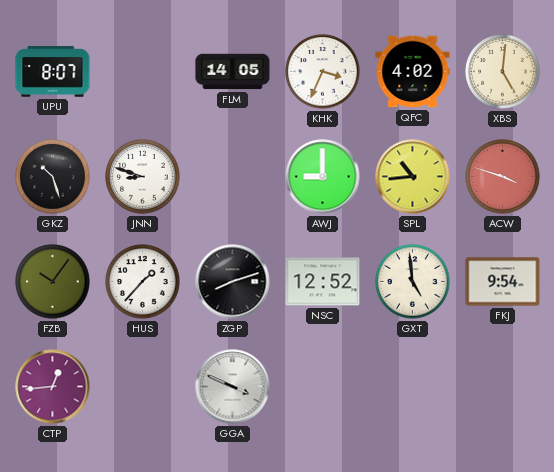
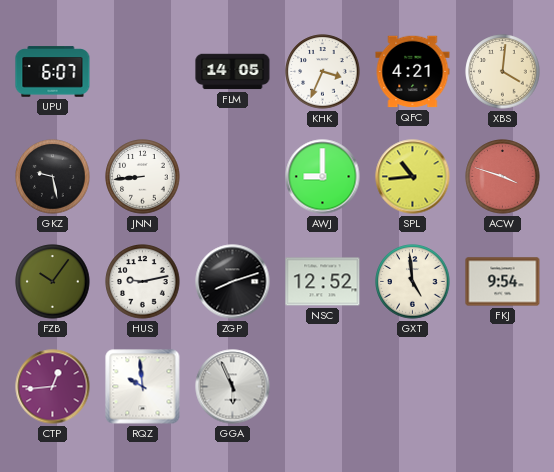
UPU: 8:07 -> 6:07 (53, 72)
QFC: 4:02 -> 4:21 (413, 72)
XBS: 5:01 -> 4:01 (503, 72)
GKZ: 10:27 -> 9:28 (53, 177)
JNN: 8:48 -> 8:44 (143, 177)
HUS: 1:37 -> 9:13 (143, 282)
RQZ: none -> 9:59 (143, 387)
GGA: 3:49 -> 5:56 (233, 387)
